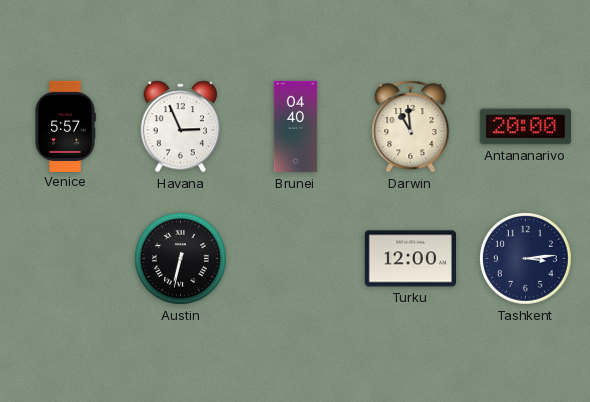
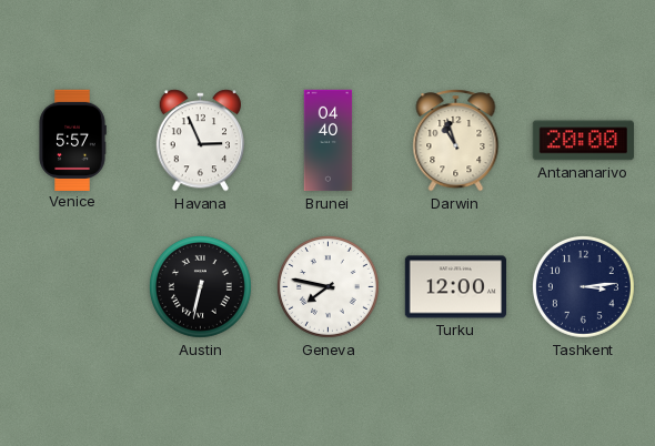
Darwin: 10:59 -> 10:57 (456, 141)
Geneva: none -> 7:47 (327, 286)
